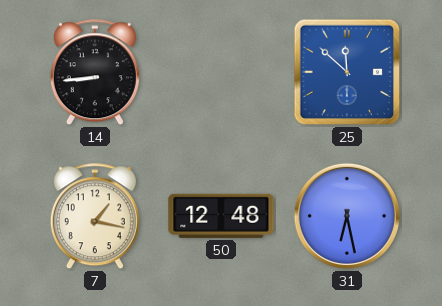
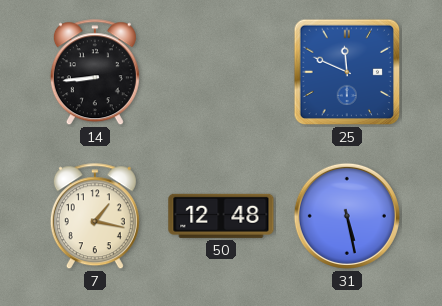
25: 11:52 -> 11:49 (347, 72)
31: 6:28 -> 5:28 (347, 216)
